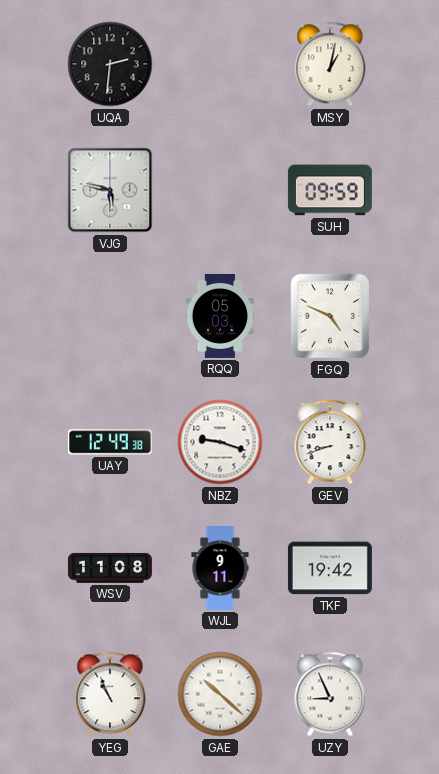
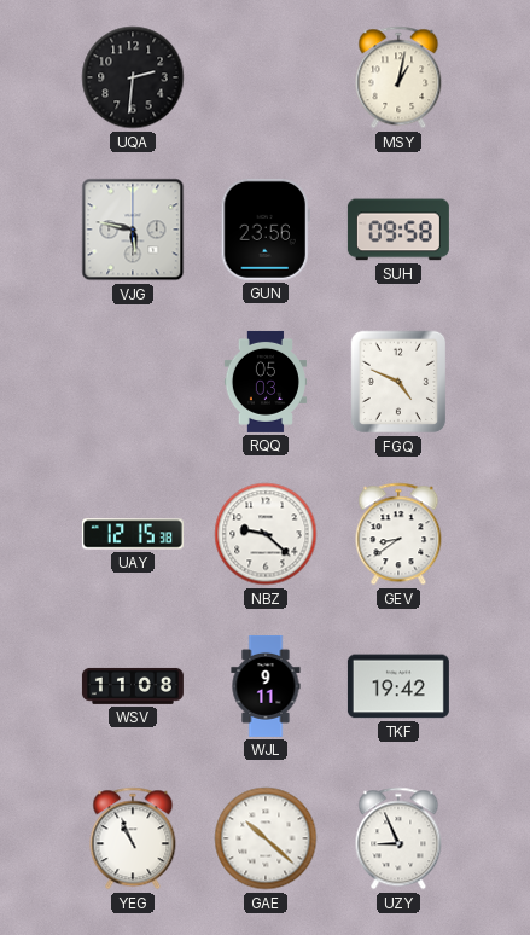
GUN: none -> 23:56 (266, 230)
SUH: 09:59 -> 09:58 (398, 230)
UAY: 12:49 -> 12:15 (133, 534)
NBZ: 9:18 -> 9:22 (266, 534)
GEV: 8:42 -> 8:39 (398, 534)
